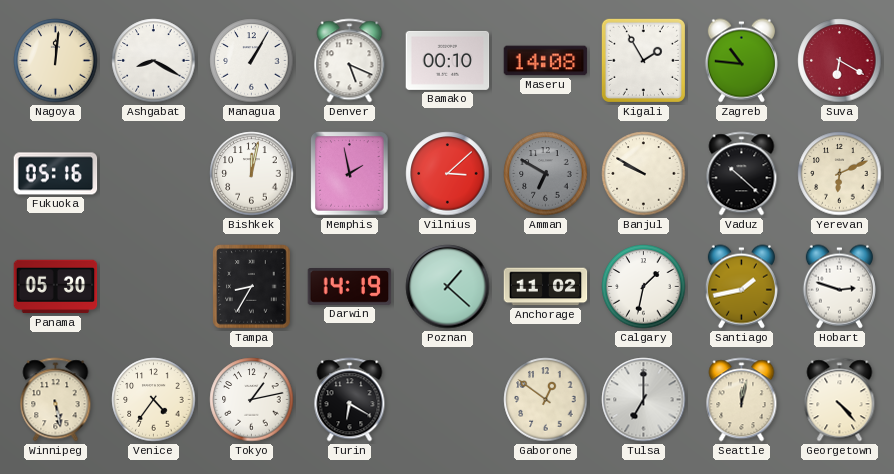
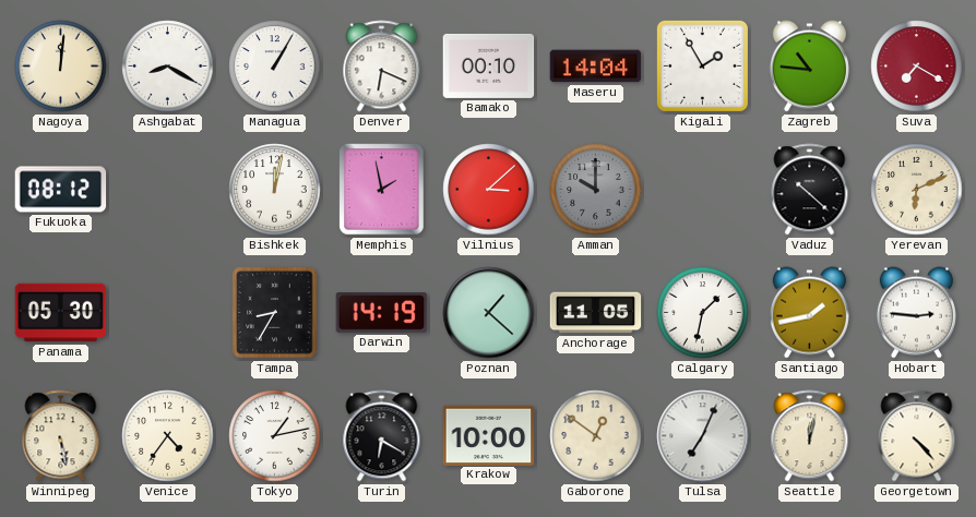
Denver: 5:19 -> 6:19 (382, 67)
Maseru: 14:08 -> 14:04 (596, 67)
Suva: 6:20 -> 7:20 (917, 67)
Fukuoka: 05:16 -> 08:12 (61, 190)
Amman: 6:50 -> 10:00 (596, 190)
Banjul: 9:50 -> none (644, 174)
Anchorage: 11:02 -> 11:05 (596, 313)
Hobart: 2:48 -> 2:46 (916, 313)
Krakow: none -> 10:00 (489, 435)
Tulsa: 7:00 -> 7:04 (703, 436)
